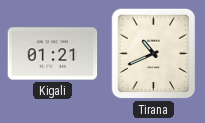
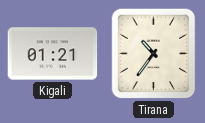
Tirana: 10:41 -> 10:36 (154, 54)
